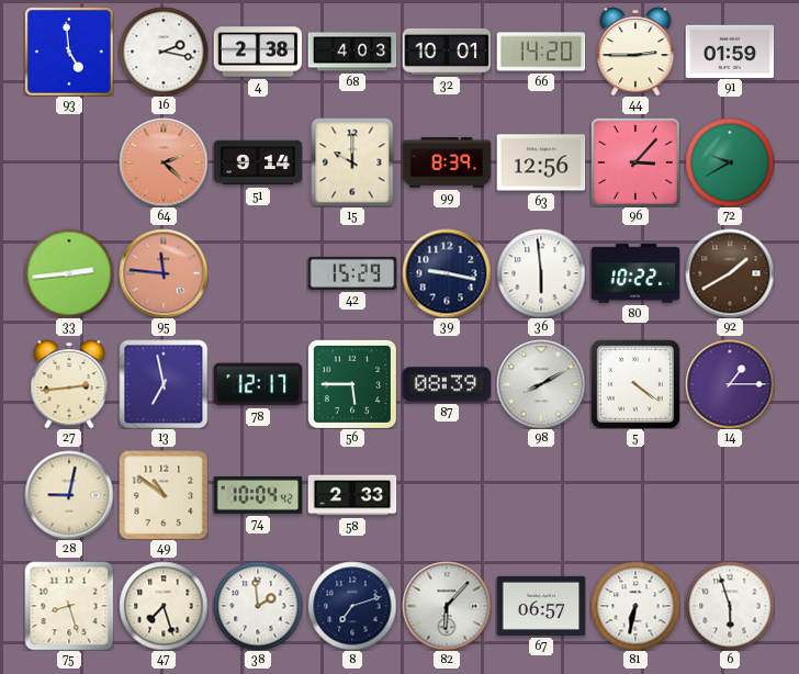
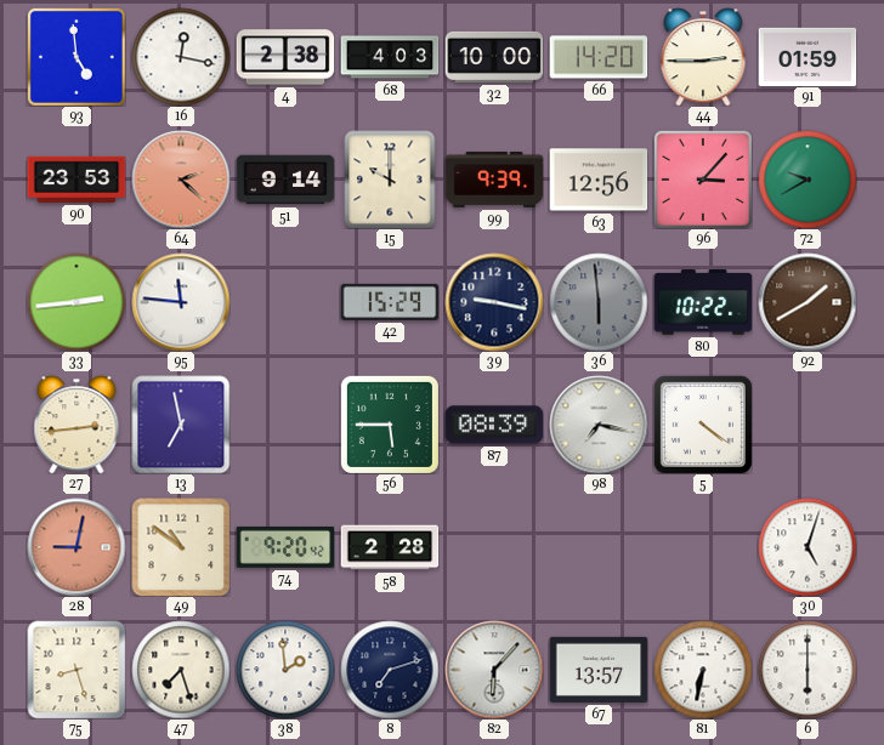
16: 2:17 -> 12:17 (181, 57)
32: 10:01 -> 10:00 (494, 57)
90: none -> 23:53 (76, 180)
99: 8:39 -> 9:39 (494, 181)
95 dial: salmon -> white (181, 302)
36 dial: white -> grey (599, 302)
78: 12:17 -> none (258, 384)
98: 8:10 -> 7:17 (599, 425)
14: 1:15 -> none (730, 384)
28 dial: cream -> salmon (76, 547)
74: 10:04 -> 9:20 (285, 547)
58: 2:33 -> 2:28 (390, 547)
30: none -> 5:03 (807, 547)
67: 06:57 -> 13:57 (599, 670)
6: 5:57 -> 6:00 (807, 670)
